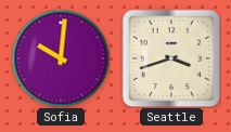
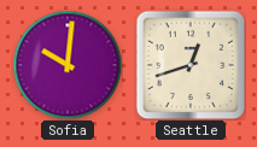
Seattle: 3:42 -> 12:42 (191, 65)
